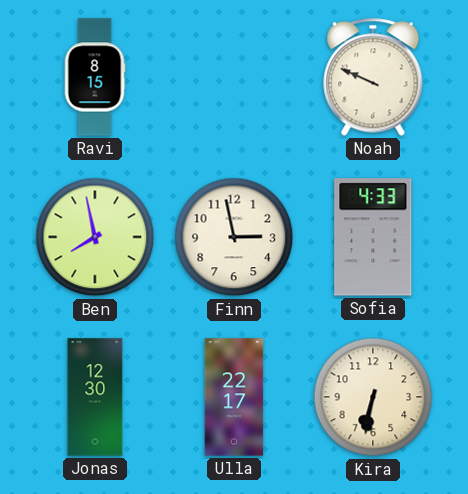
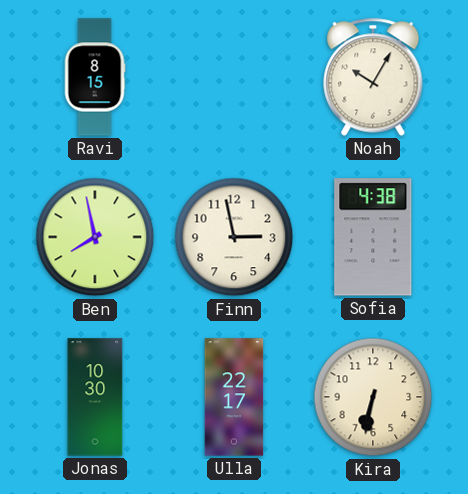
Noah: 9:49 -> 10:05 (373, 77)
Sofia: 4:33 -> 4:38 (373, 237)
Jonas: 12:30 -> 10:30 (95, 397)
